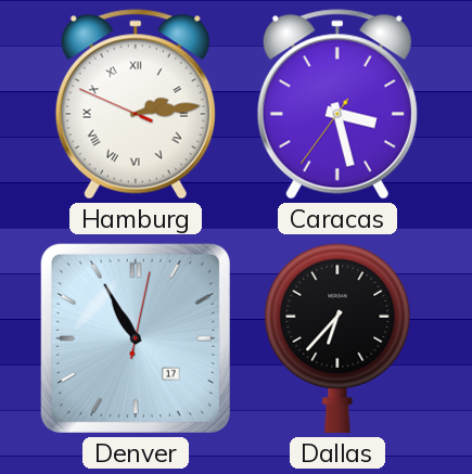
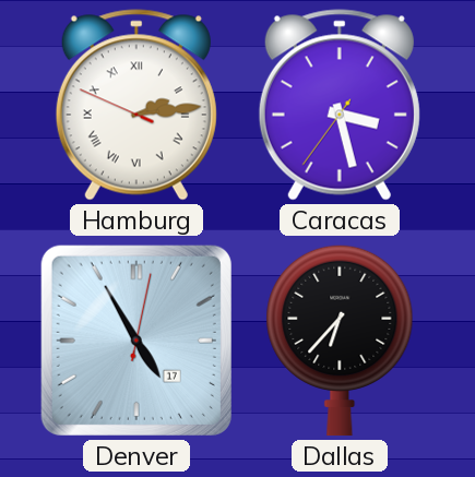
Denver: 10:55 -> 4:55 (136, 341)
